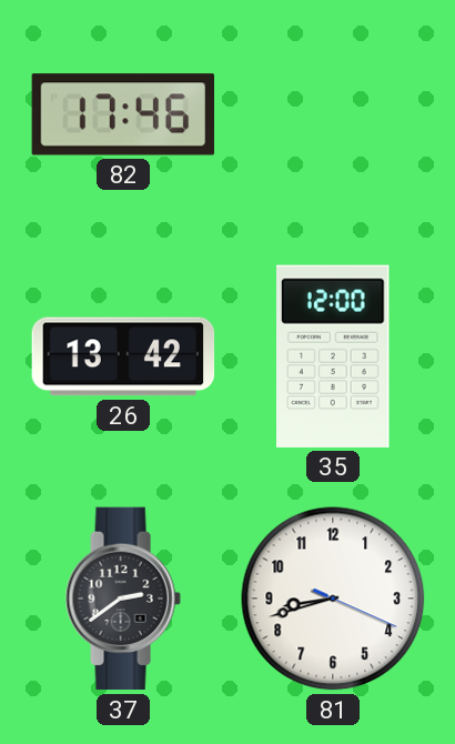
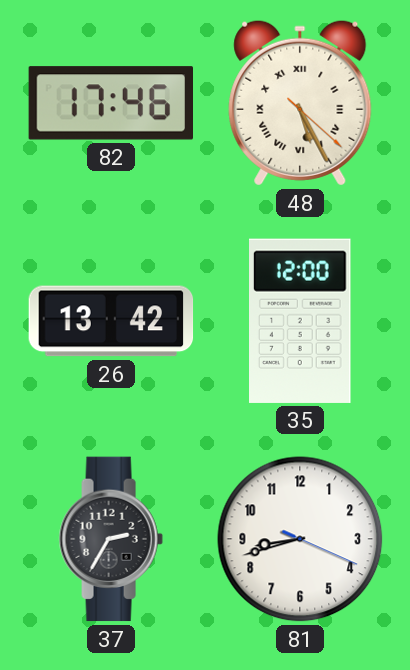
48: none -> 5:25 (300, 103)
37: 2:39 -> 2:35 (111, 539)
